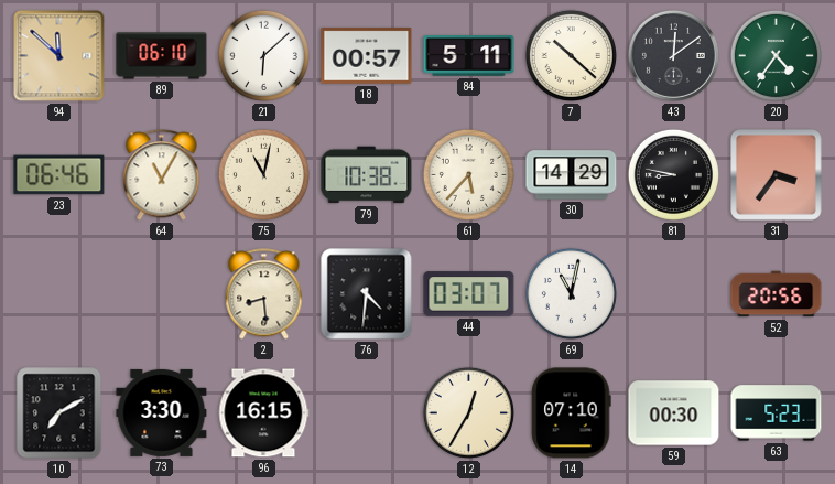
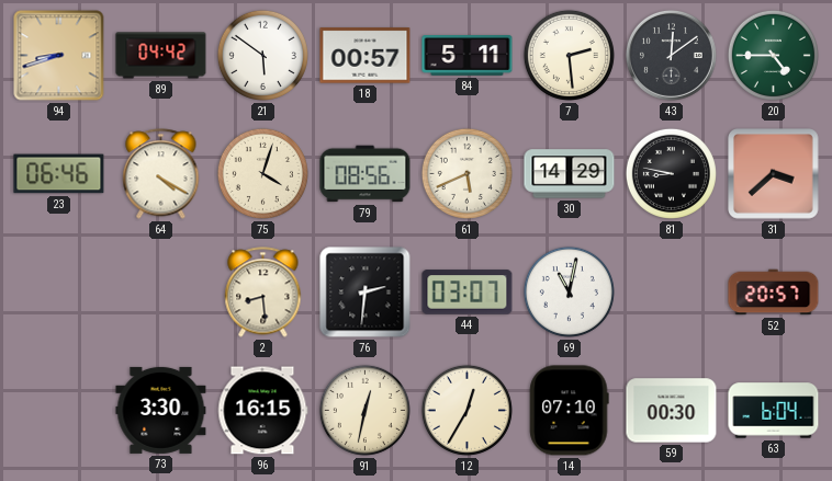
94: 11:52 -> 8:42 (59, 56)
89: 06:10 -> 04:42 (161, 56)
21: 6:08 -> 5:51 (262, 55)
7: 10:22 -> 2:29 (569, 55)
20: 4:36 -> 4:45 (773, 55)
64: 11:05 -> 4:20 (161, 174)
75: 11:02 -> 4:03 (262, 173)
79: 10:38 -> 08:56 (366, 174)
61: 5:37 -> 5:41 (466, 173)
31: 3:36 -> 3:38 (774, 174)
76: 4:31 -> 2:31 (366, 293)
52: 20:56 -> 20:57 (774, 293)
10: 7:10 -> none (59, 413)
91: none -> 12:32 (364, 410)
63: 5:23 -> 6:04 (774, 411)
